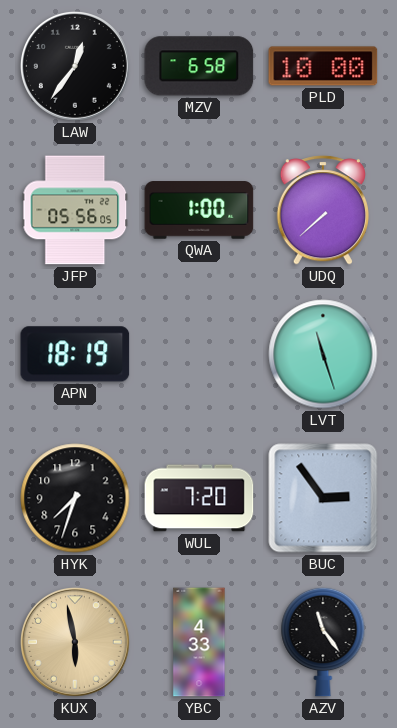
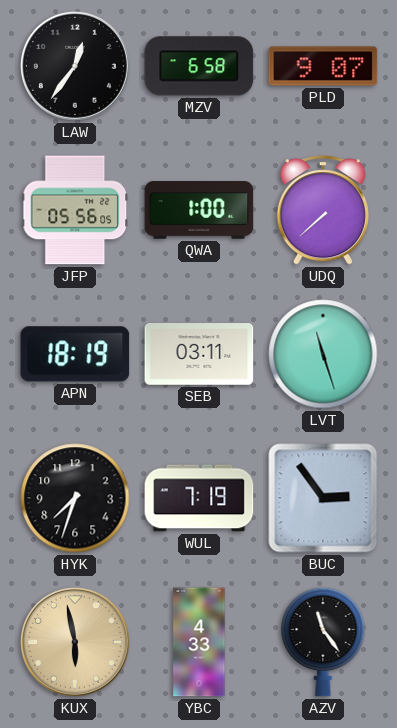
PLD: 10:00 -> 9:07 (323, 66)
SEB: none -> 03:11 (199, 355)
WUL: 7:20 -> 7:19 (199, 498)
